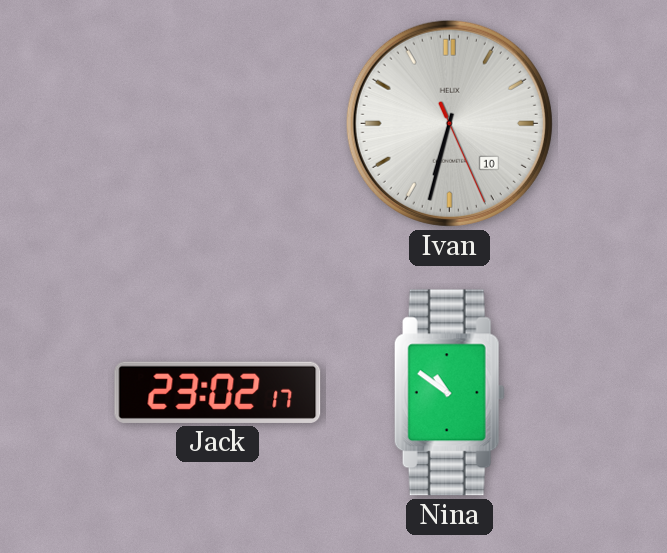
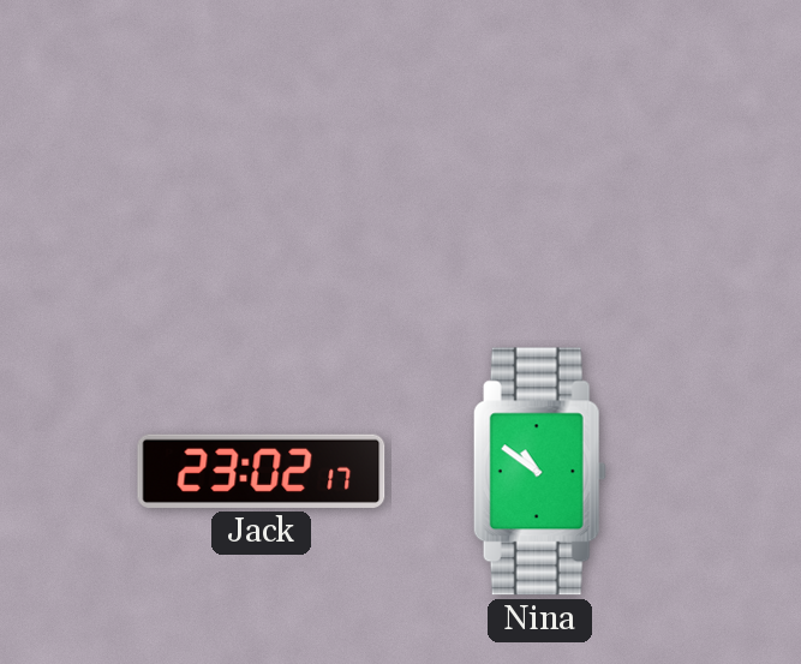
Ivan: 6:32 -> none (449, 123)
